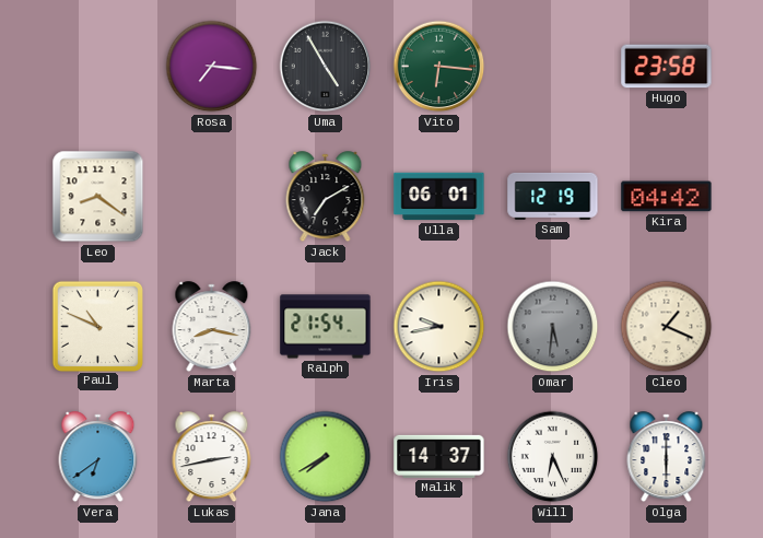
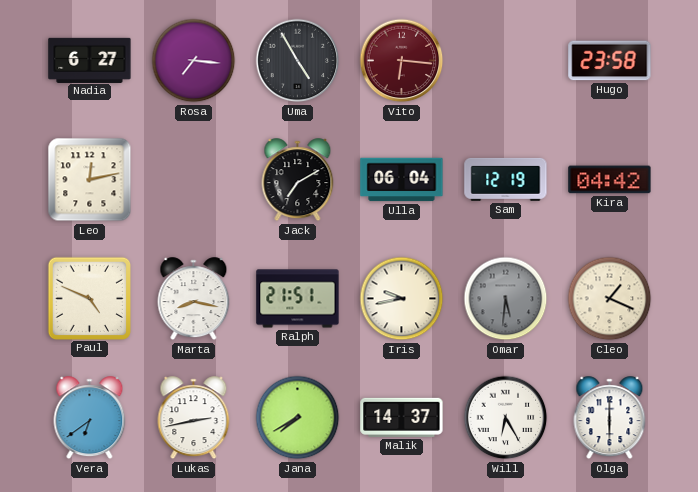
Nadia: none -> 6:27 (90, 60)
Vito dial: green -> burgundy (402, 61)
Leo: 8:21 -> 12:13 (90, 180)
Ulla: 06:01 -> 06:04 (402, 180)
Paul: 10:49 -> 4:49 (89, 298)
Ralph: 21:54 -> 21:51 (298, 299)
Will: 6:26 -> 6:25 (506, 418)
